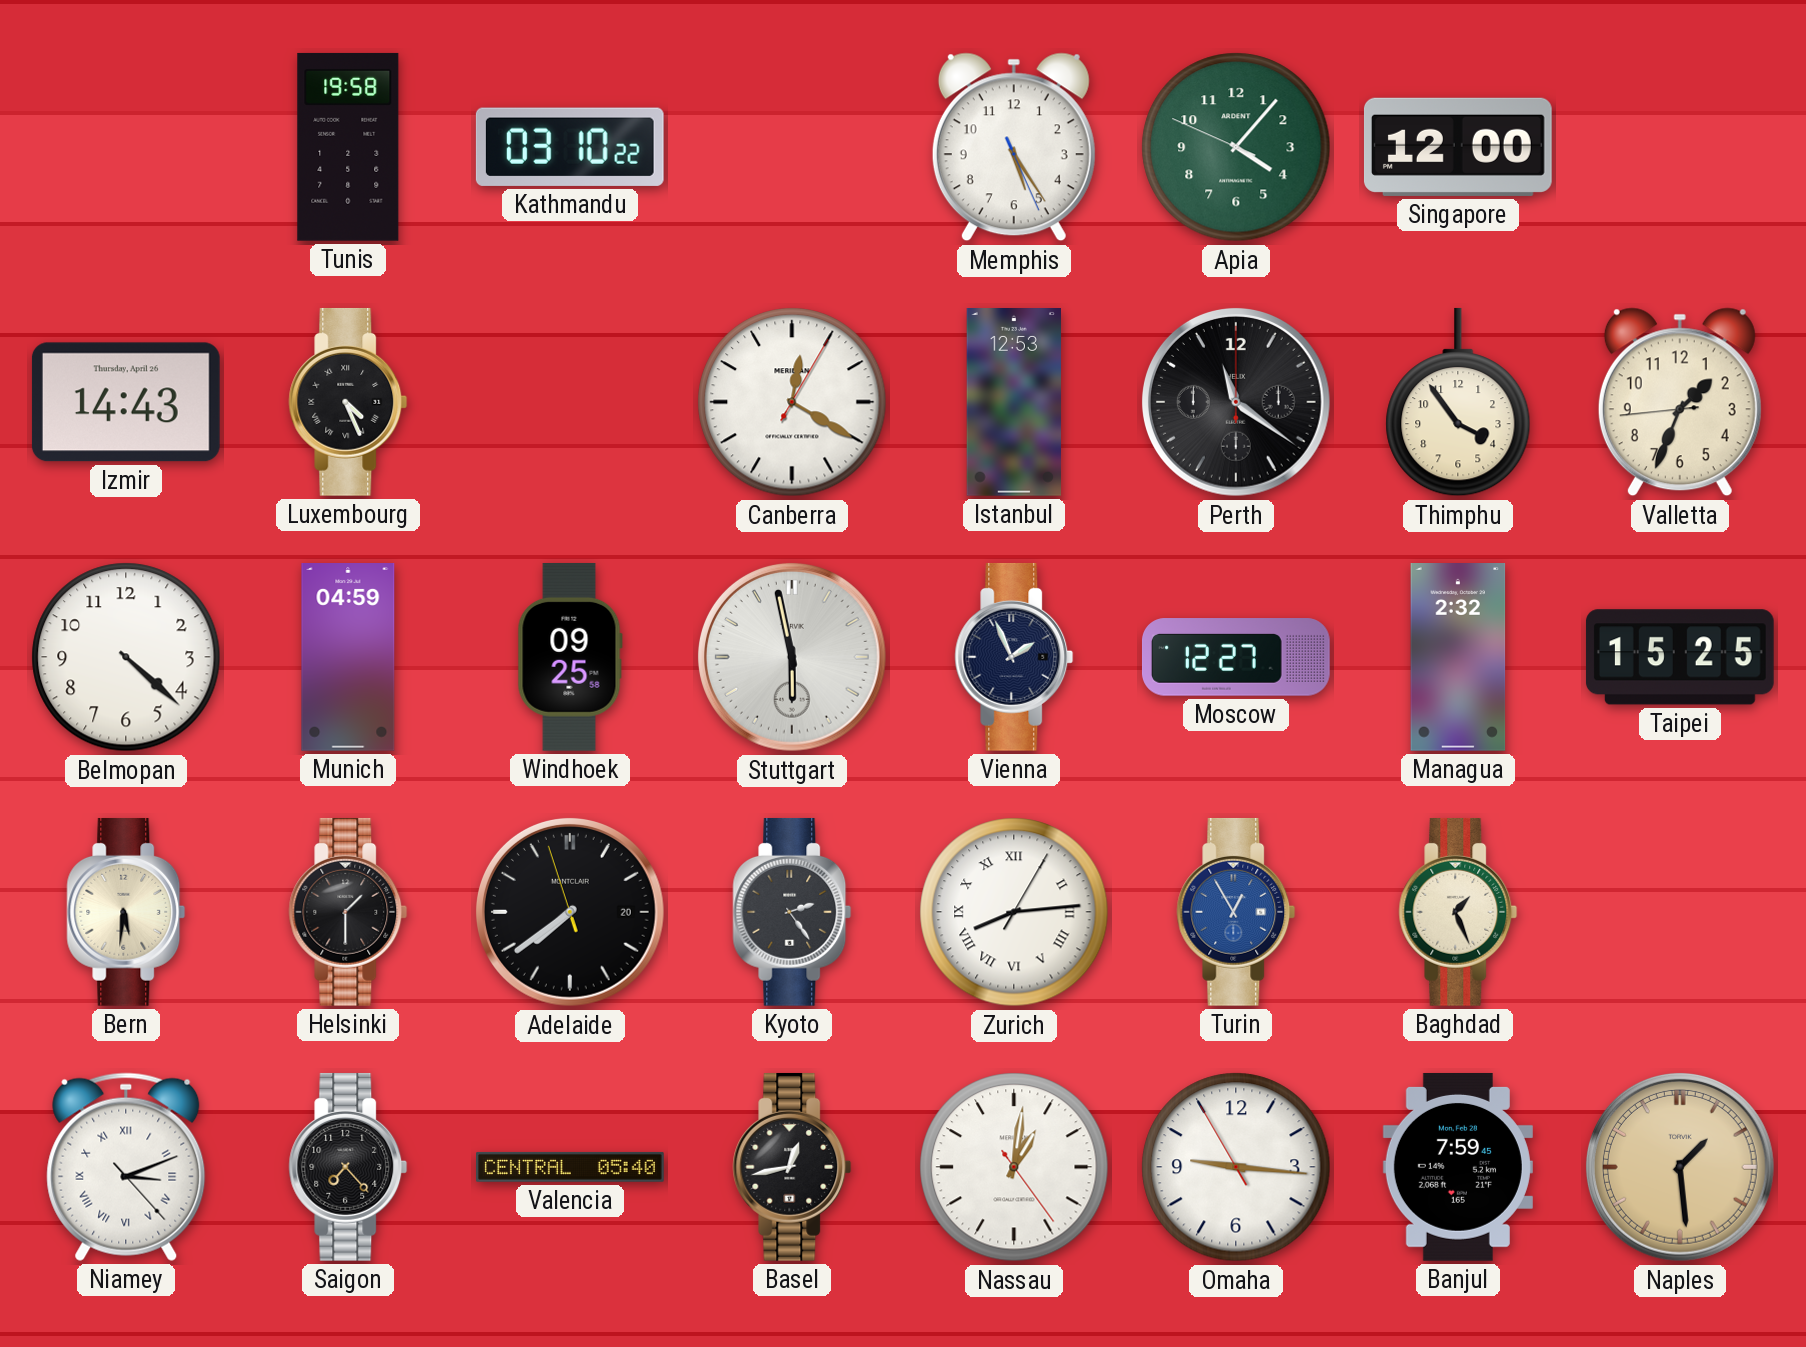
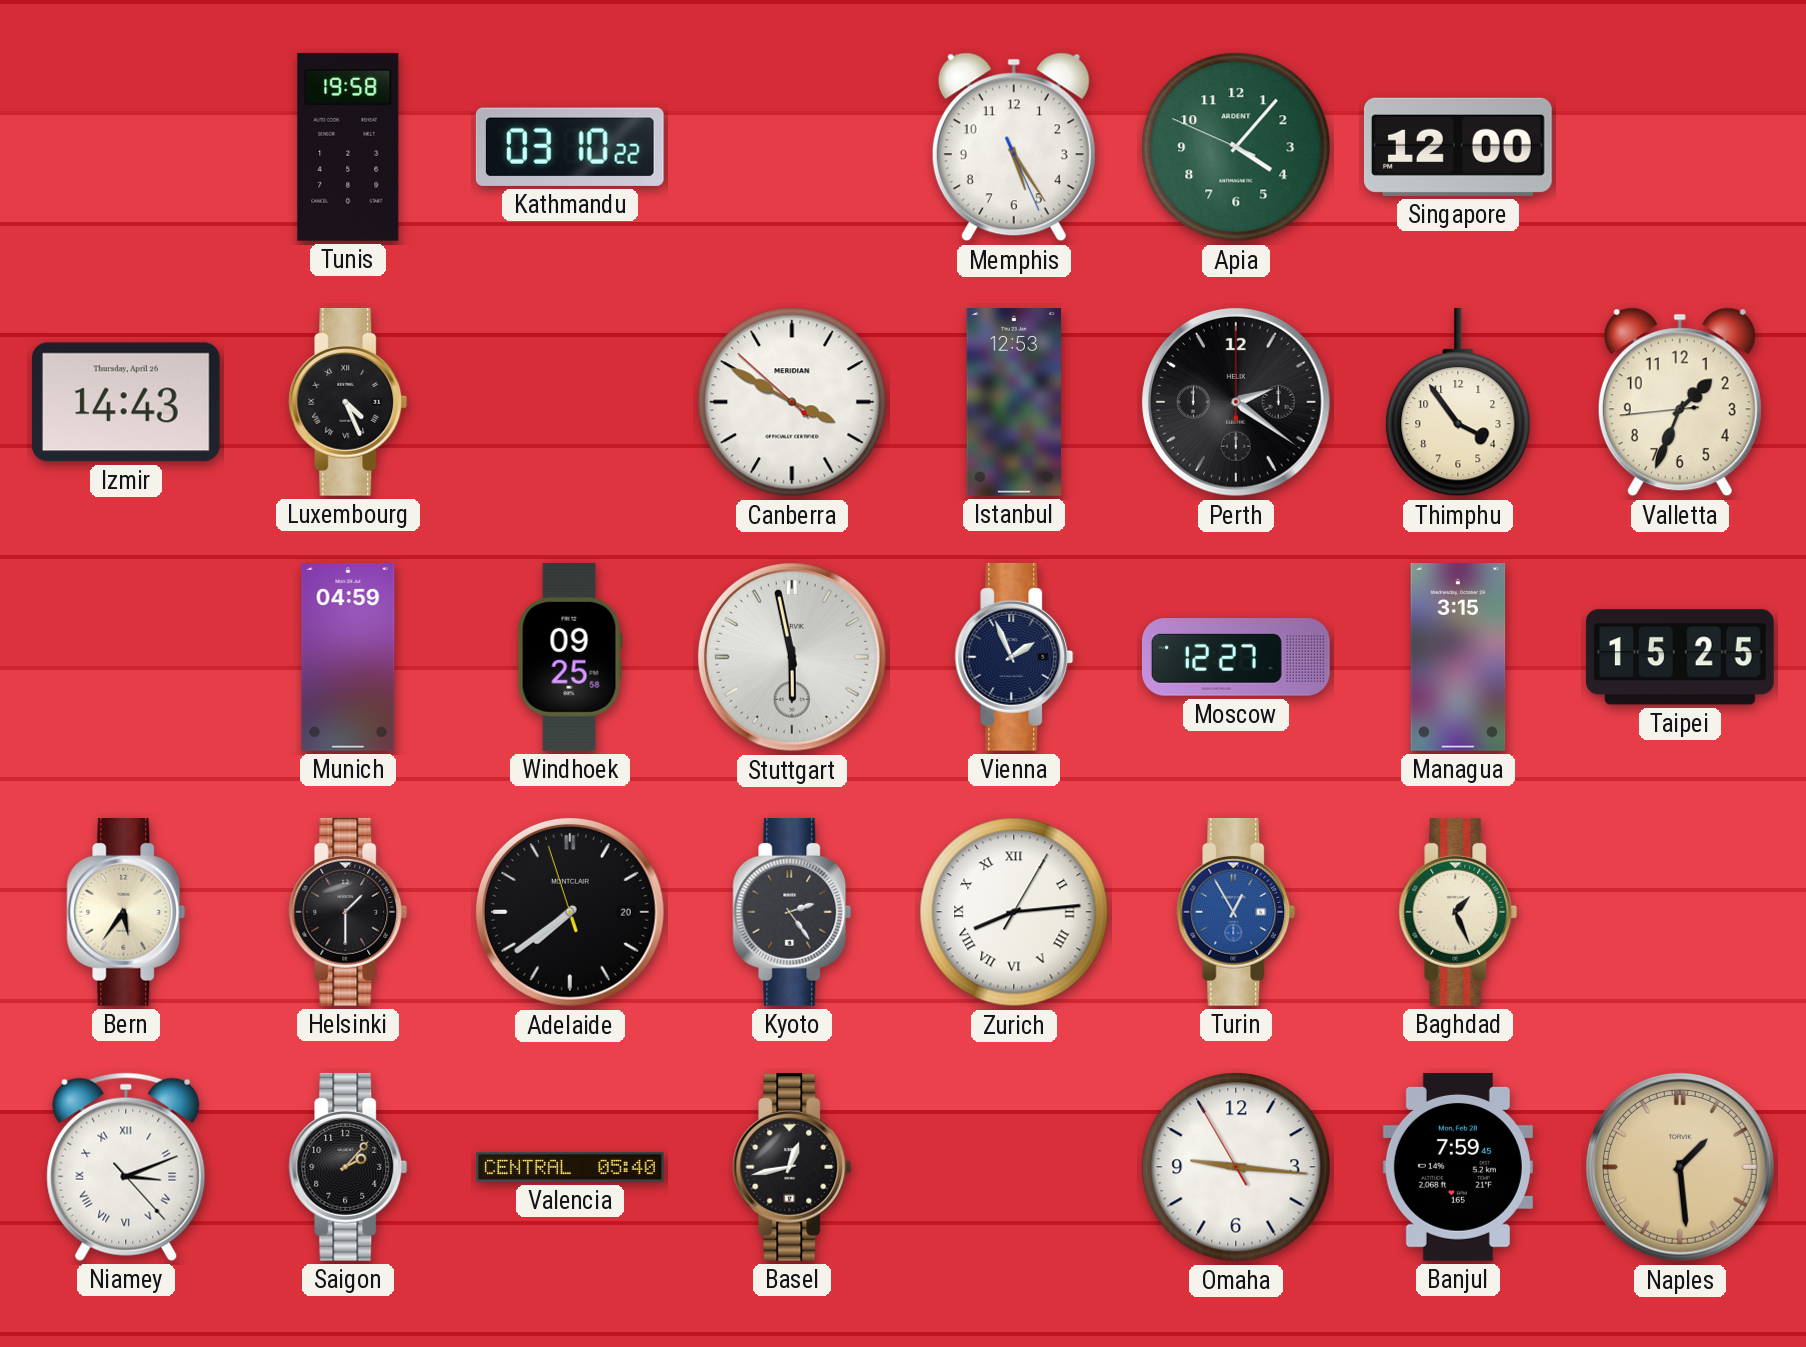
Canberra: 12:20 -> 3:49 (792, 402)
Perth: 11:21 -> 2:21 (1236, 402)
Belmopan: 4:22 -> none (126, 657)
Managua: 2:32 -> 3:15 (1458, 658)
Bern: 5:31 -> 5:36 (126, 912)
Saigon: 7:23 -> 2:07 (348, 1167)
Nassau: 1:01 -> none (1014, 1167)
